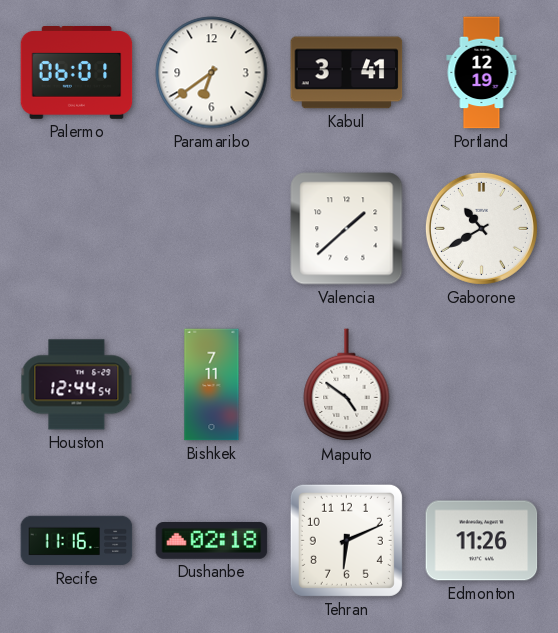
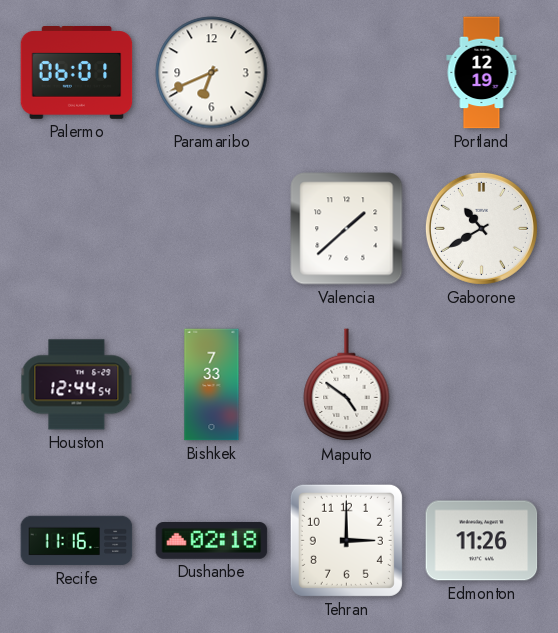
Paramaribo: 6:39 -> 6:41 (212, 73)
Kabul: 3:41 -> none (347, 73)
Bishkek: 7:11 -> 7:33 (212, 385)
Tehran: 6:11 -> 3:00 (346, 540)
